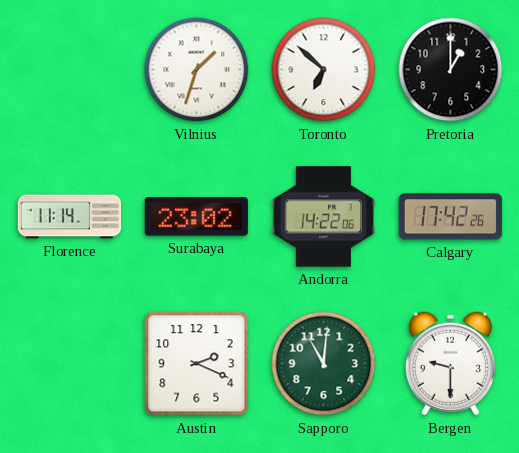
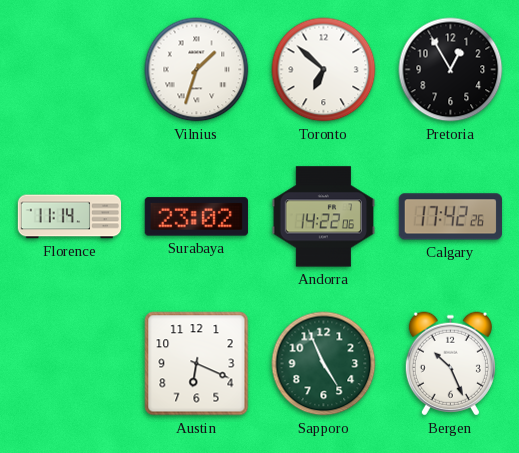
Pretoria: 1:00 -> 12:55 (451, 70)
Austin: 2:19 -> 6:19 (197, 364)
Sapporo: 11:01 -> 4:56 (324, 364)
Bergen: 9:30 -> 10:26 (450, 364)
